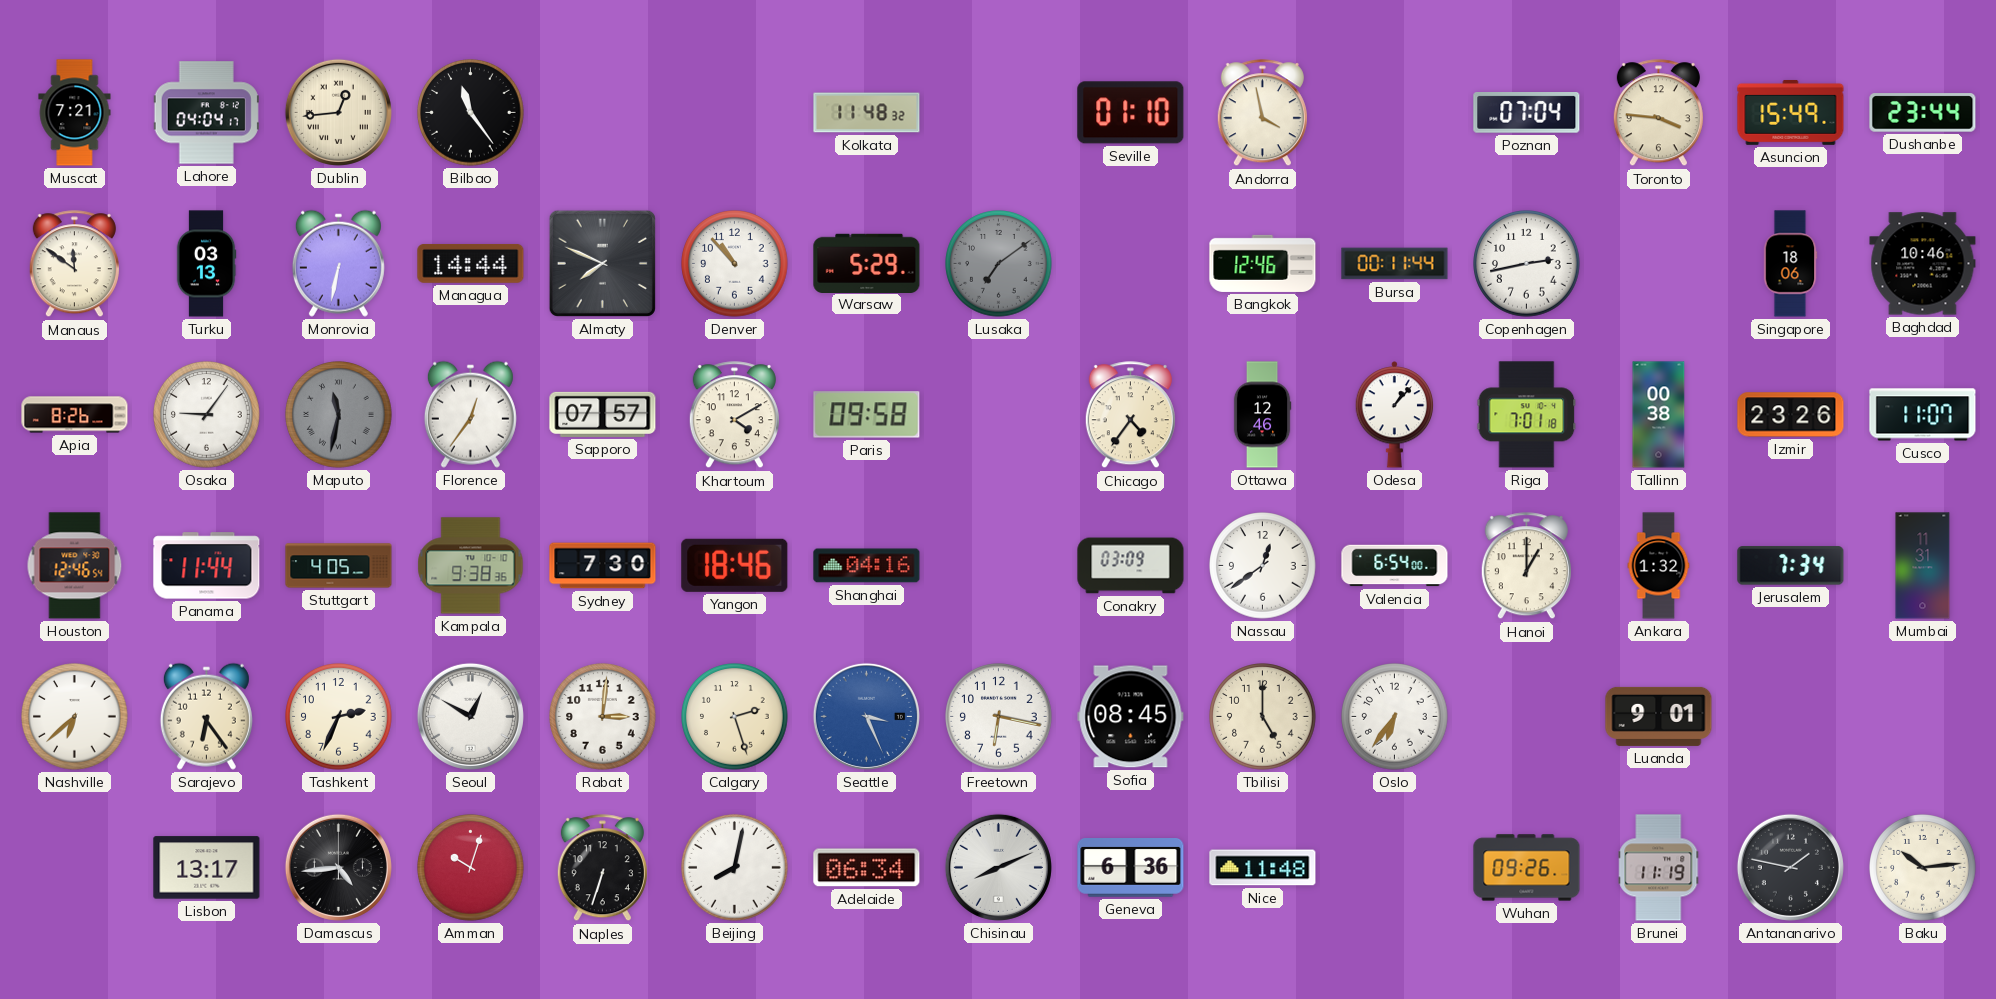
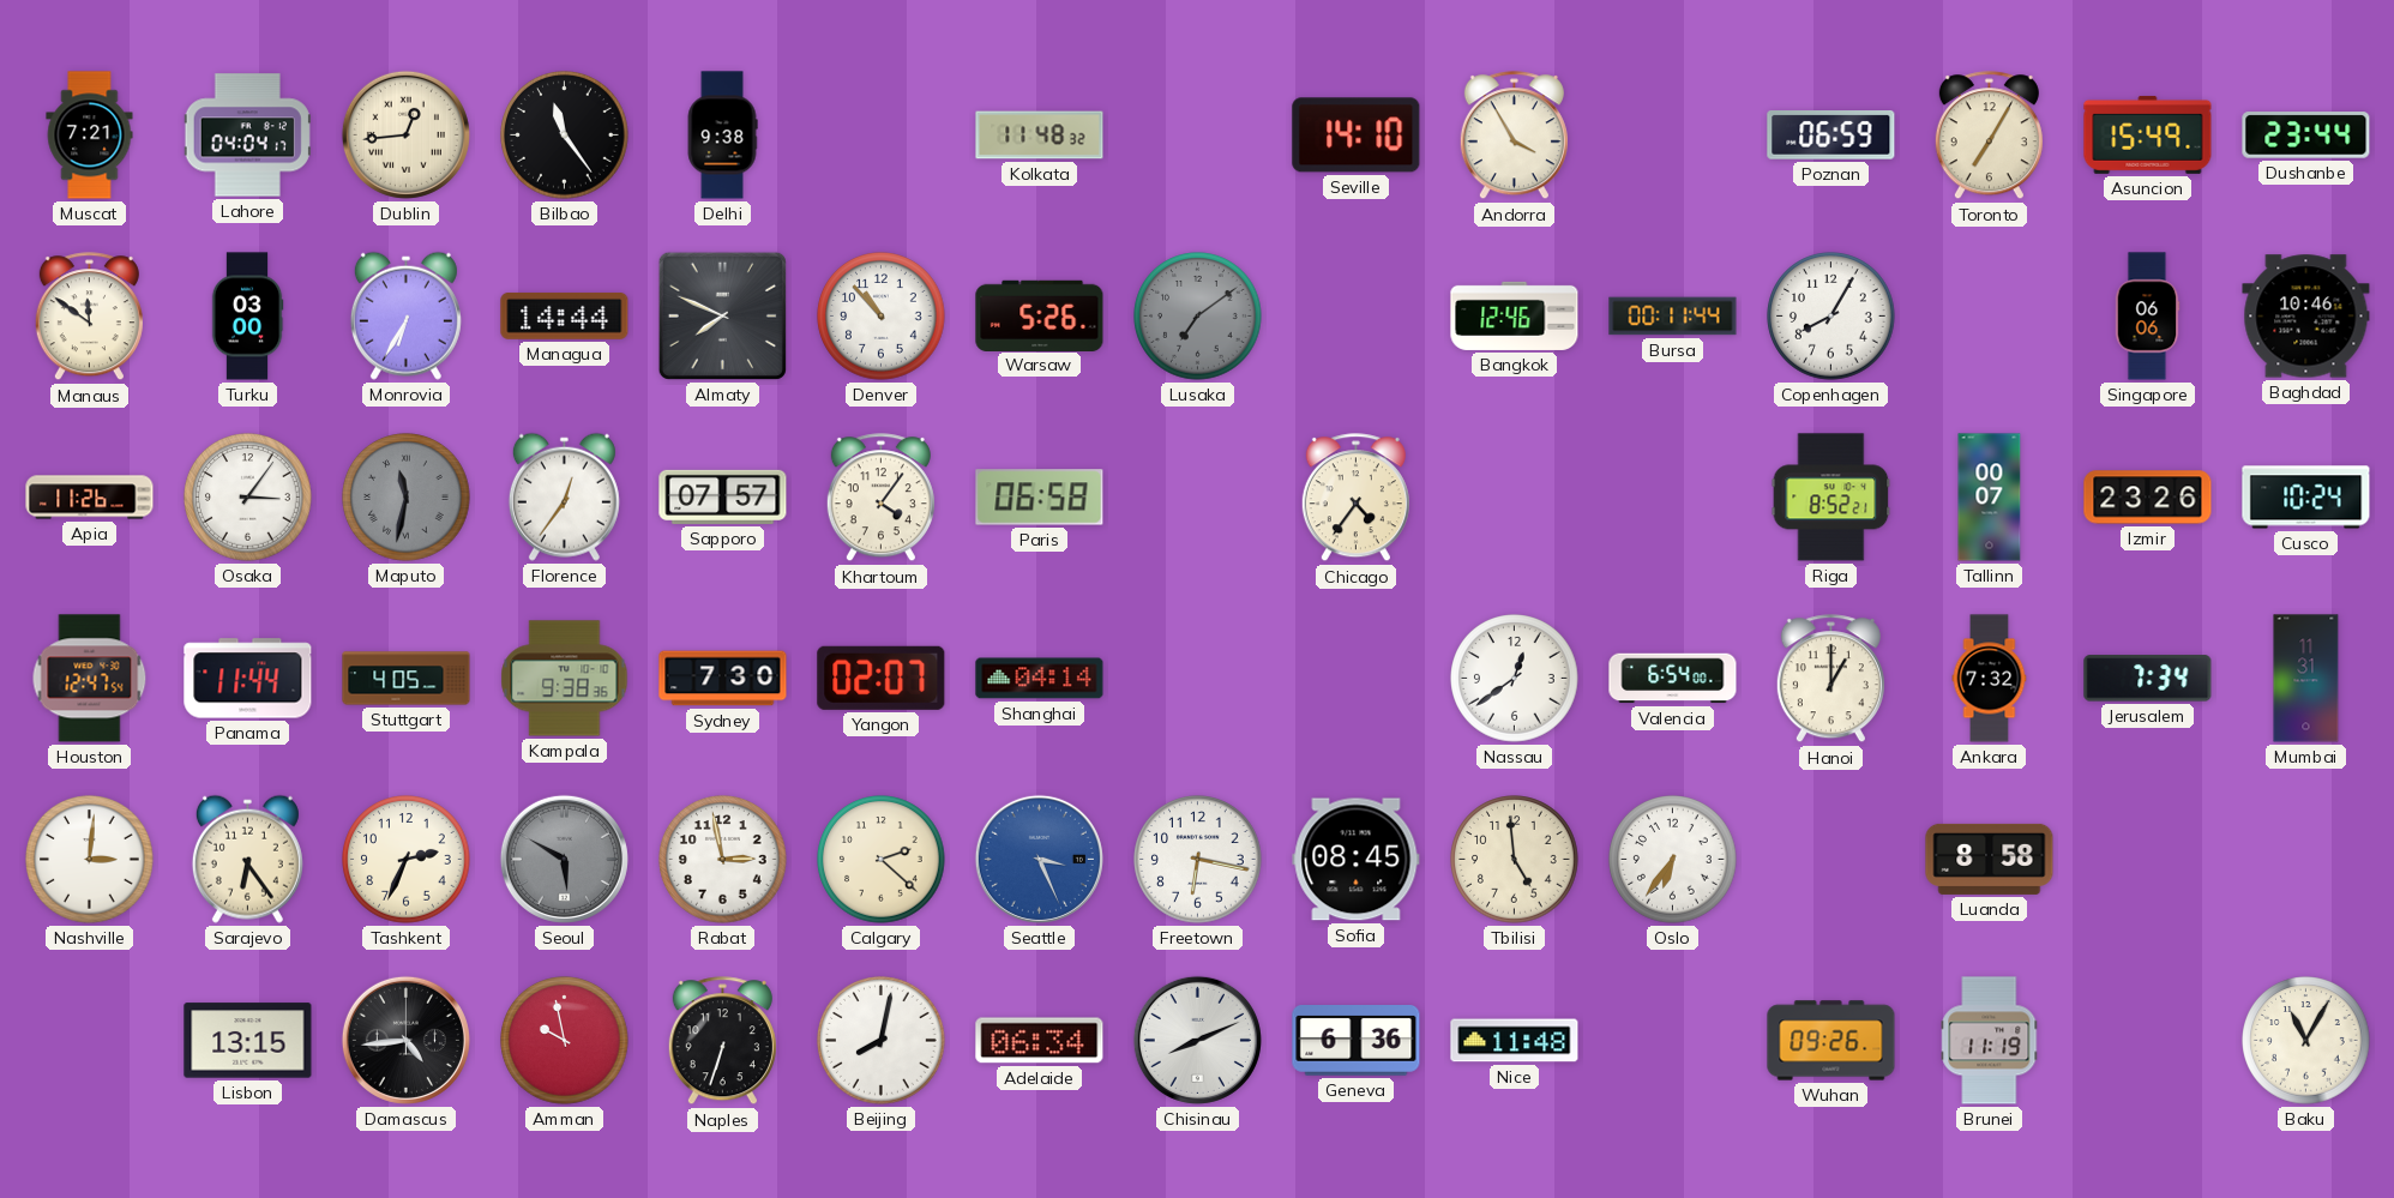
Delhi: none -> 9:38 (722, 136)
Seville: 01:10 -> 14:10 (1357, 136)
Andorra: 3:58 -> 3:55 (1514, 136)
Poznan: 07:04 -> 06:59 (1831, 136)
Toronto: 3:46 -> 7:05 (1989, 136)
Turku: 03:13 -> 03:00 (247, 317)
Monrovia: 6:32 -> 6:35 (405, 315)
Warsaw: 5:29 -> 5:26 (1040, 315)
Copenhagen: 2:43 -> 8:05 (1831, 317)
Singapore: 18:06 -> 06:06 (2147, 317)
Apia: 8:26 -> 11:26 (90, 498)
Osaka: 9:06 -> 3:06 (248, 498)
Khartoum: 4:10 -> 4:06 (880, 498)
Paris: 09:58 -> 06:58 (1040, 498)
Ottawa: 12:46 -> none (1262, 415)
Odesa: 1:07 -> none (1395, 415)
Riga: 7:01 -> 8:52 (1831, 498)
Tallinn: 00:38 -> 00:07 (1990, 498)
Cusco: 11:07 -> 10:24 (2306, 498)
Houston: 12:46 -> 12:47 (90, 679)
Yangon: 18:46 -> 02:07 (882, 678)
Shanghai: 04:16 -> 04:14 (1040, 679)
Conakry: 03:09 -> none (1131, 566)
Ankara: 1:32 -> 7:32 (1990, 679)
Nashville: 6:38 -> 3:01 (90, 860)
Seoul: 12:50 -> 5:50 (564, 859)
Seoul dial: white -> grey (564, 859)
Rabat: 3:01 -> 2:58 (723, 860)
Calgary: 2:27 -> 2:22 (882, 860)
Tbilisi: 5:00 -> 4:59 (1515, 860)
Luanda: 9:01 -> 8:58 (1990, 859)
Lisbon: 13:17 -> 13:15 (248, 1041)
Amman: 10:03 -> 9:58 (565, 1041)
Antananarivo: 1:47 -> none (1790, 867)
Baku: 10:14 -> 11:05 (2306, 1041)
